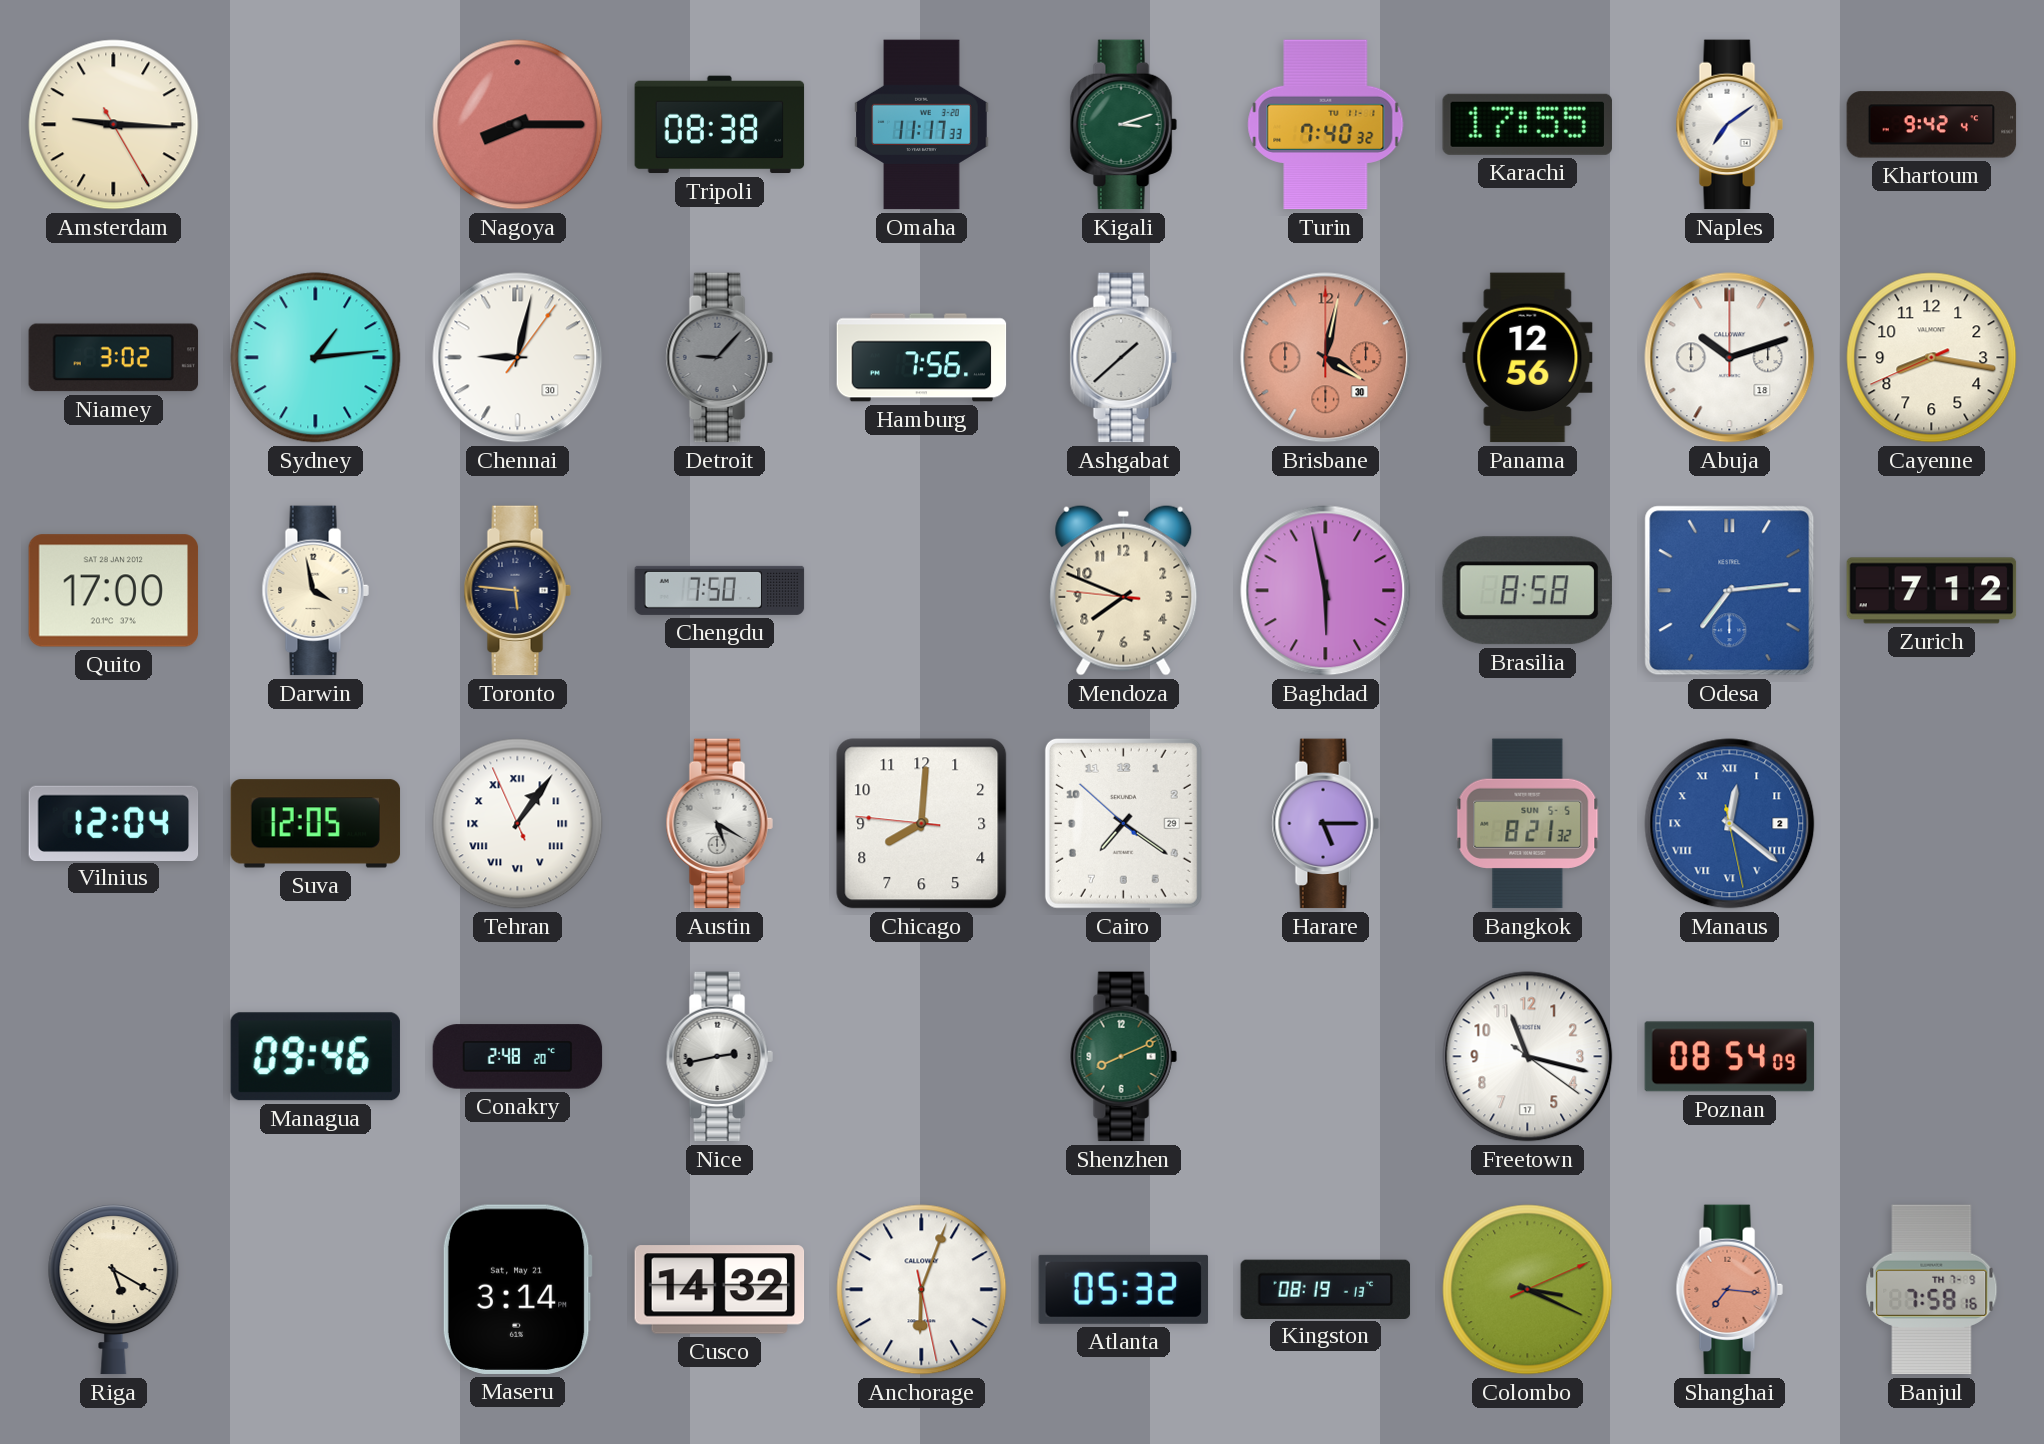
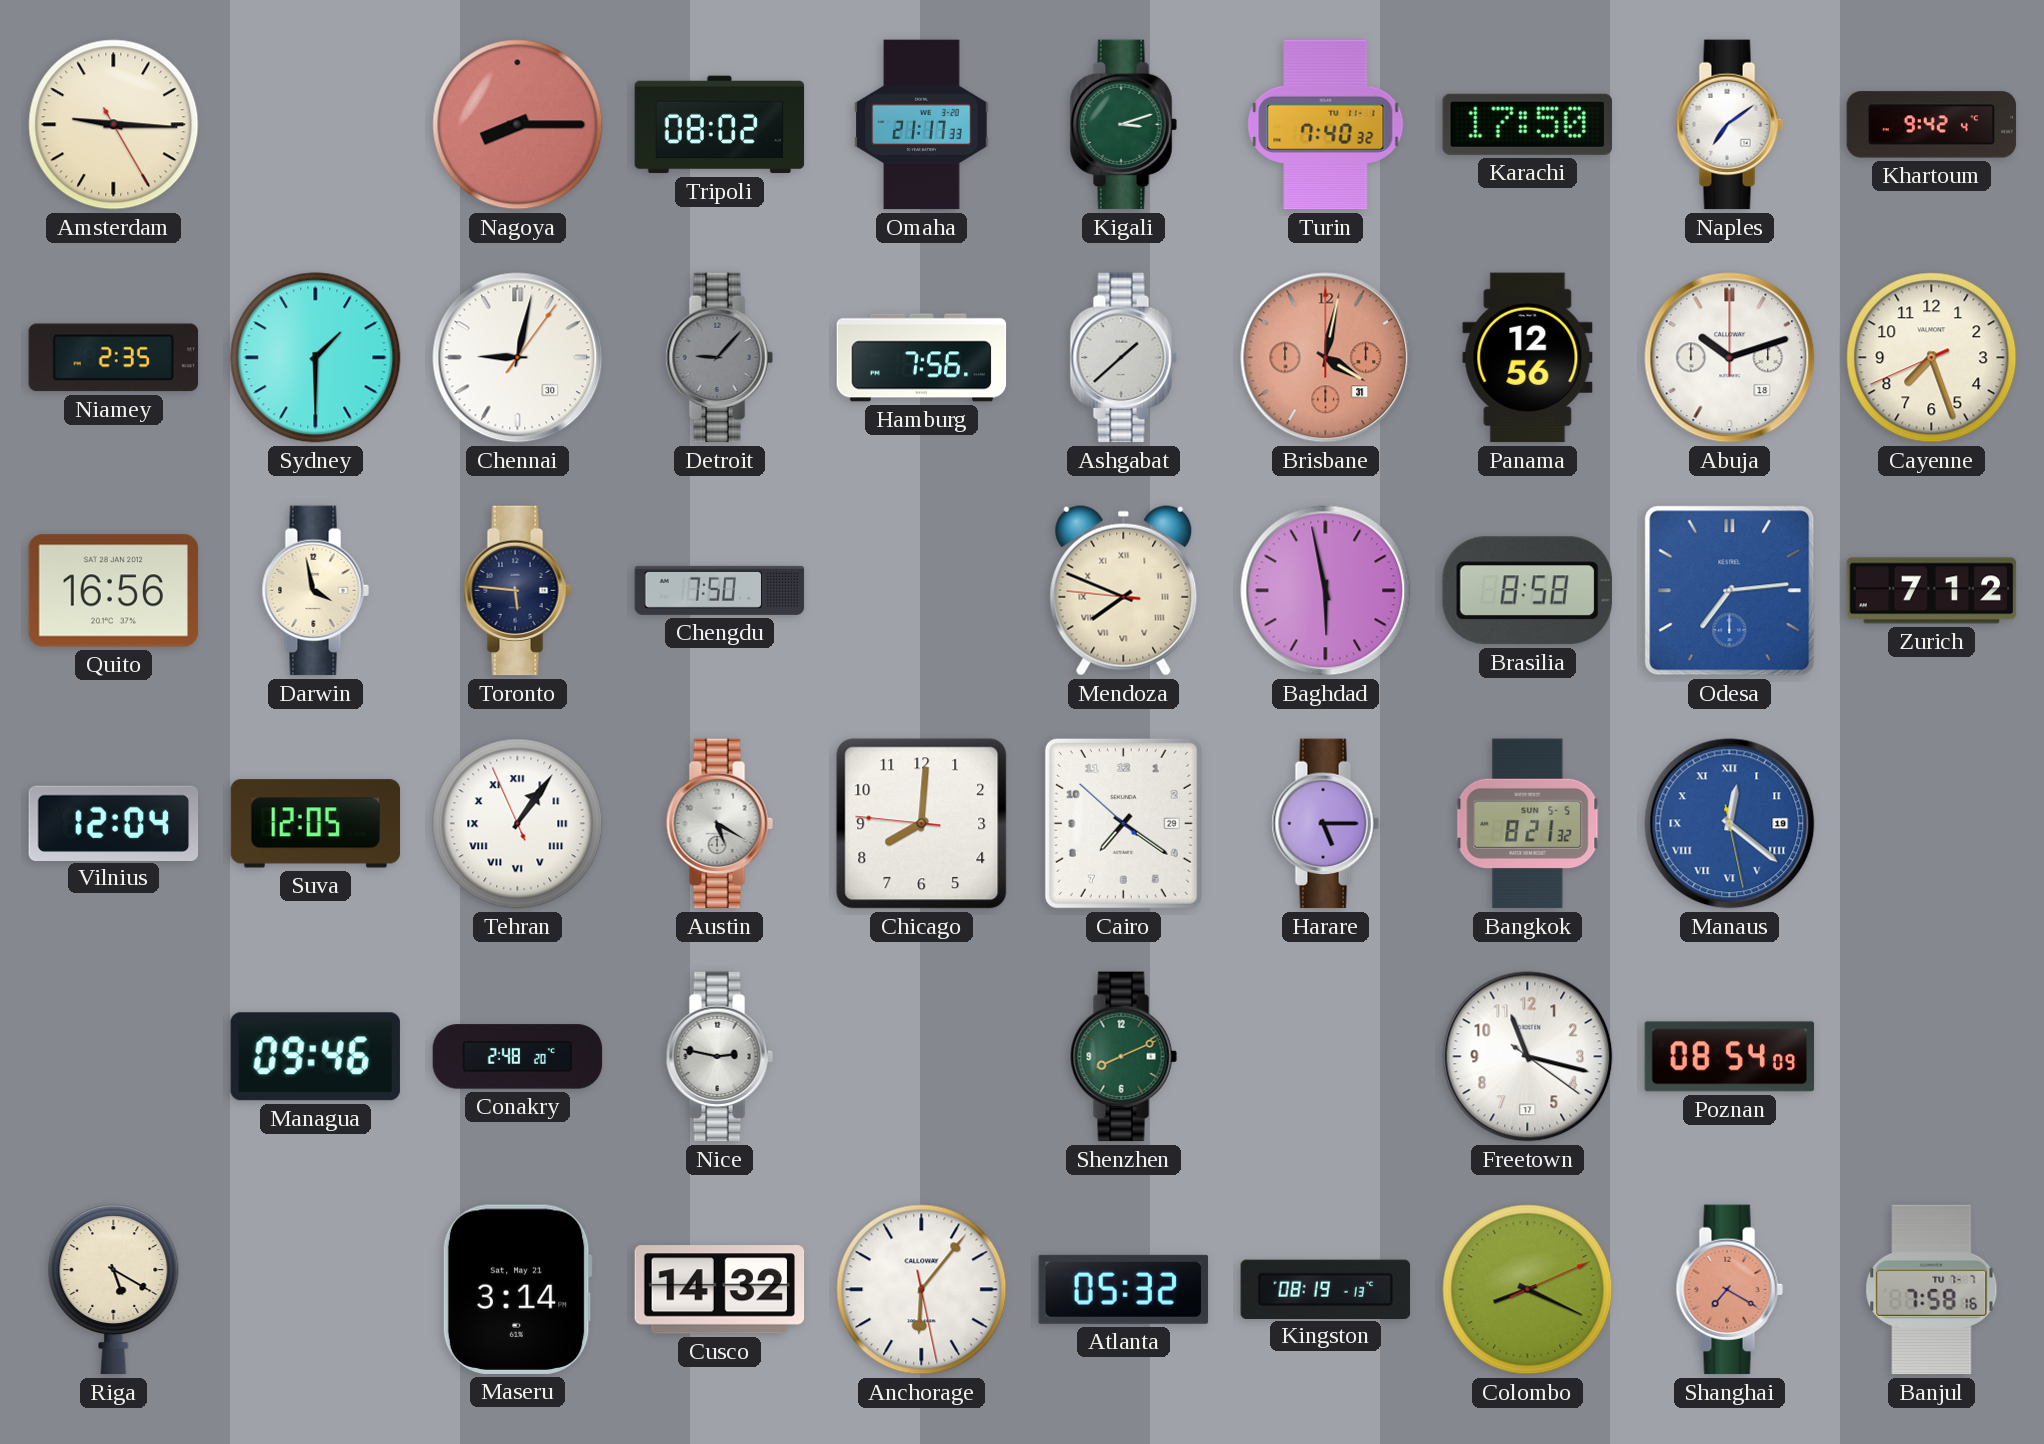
Tripoli: 08:38 -> 08:02 (720, 125)
Omaha: 11:17 -> 21:17 (922, 125)
Karachi: 17:55 -> 17:50 (1527, 124)
Niamey: 3:02 -> 2:35 (114, 358)
Sydney: 1:14 -> 1:30 (316, 358)
Brisbane date: 30 -> 31 (1326, 358)
Cayenne: 8:16 -> 7:26 (1932, 358)
Quito: 17:00 -> 16:56 (114, 591)
Mendoza numerals: Arabic -> Roman (1124, 590)
Manaus date: 2 -> 19 (1730, 824)
Nice: 2:43 -> 2:47 (719, 1057)
Anchorage: 6:03 -> 6:06 (922, 1290)
Colombo: 3:19 -> 8:19 (1528, 1290)
Shanghai: 7:16 -> 7:20 (1729, 1290)
Banjul date: TH 7-9 -> TU 7-7 (1932, 1290)
